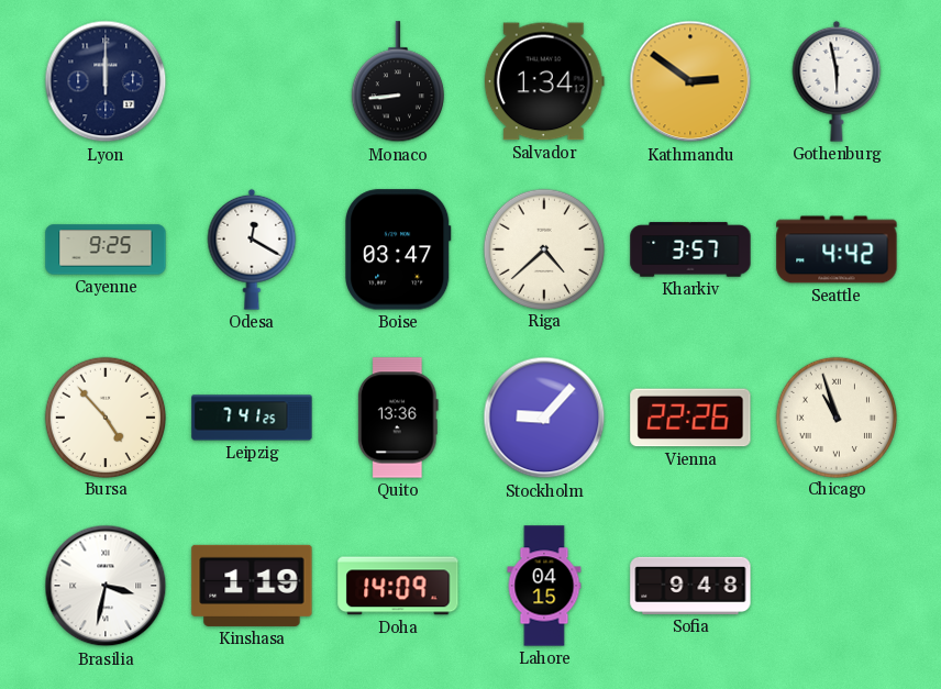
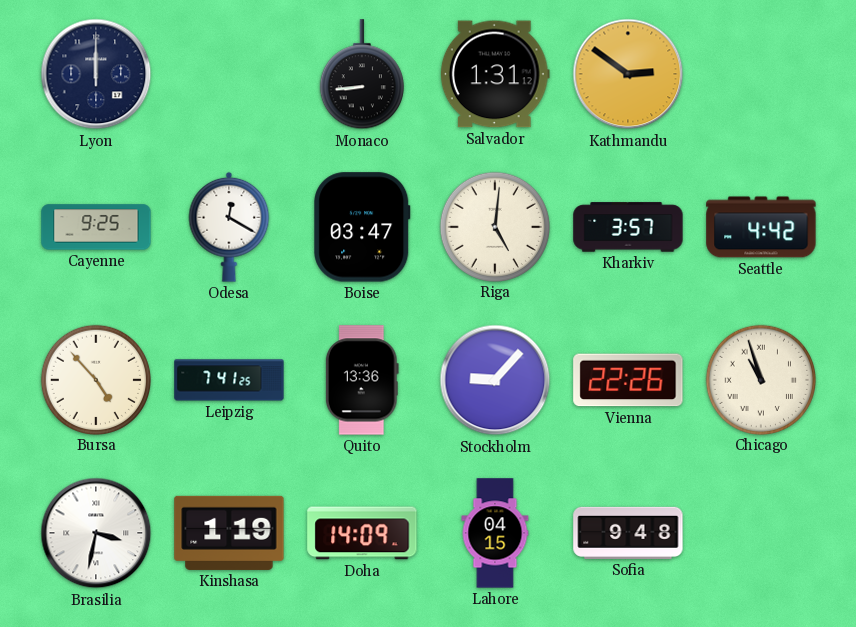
Salvador: 1:34 -> 1:31 (495, 74)
Gothenburg: 5:58 -> none (837, 81)
Riga: 4:38 -> 5:01 (494, 226)
